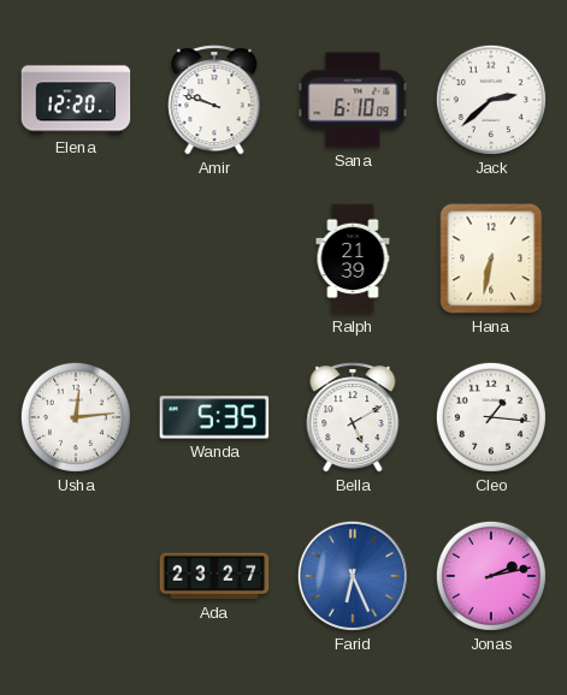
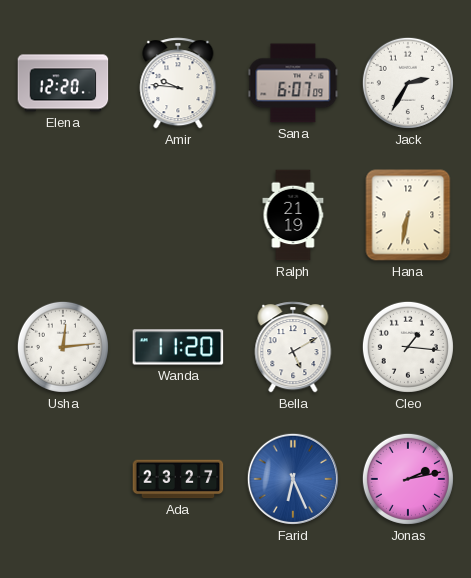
Amir: 9:48 -> 9:46 (178, 83)
Sana: 6:10 -> 6:07 (293, 83)
Jack: 2:38 -> 2:35 (408, 83)
Ralph: 21:39 -> 21:19 (293, 215)
Wanda: 5:35 -> 11:20 (178, 347)
